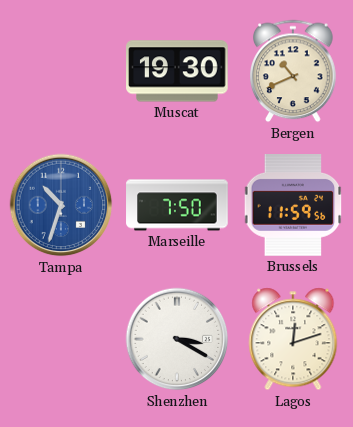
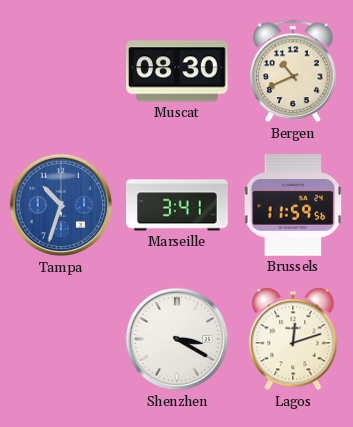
Muscat: 19:30 -> 08:30 (177, 71)
Marseille: 7:50 -> 3:41 (177, 205)
